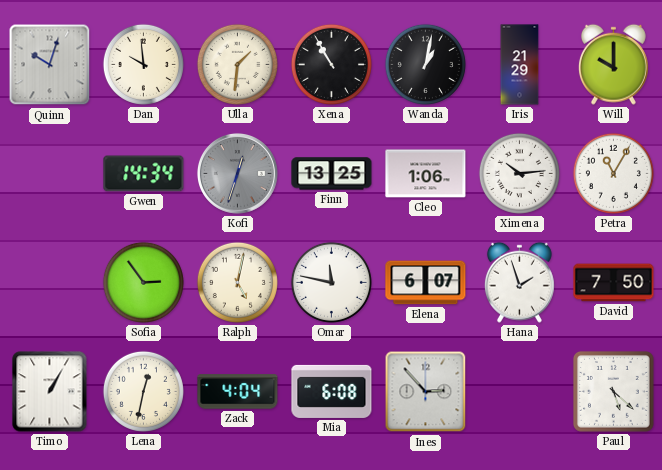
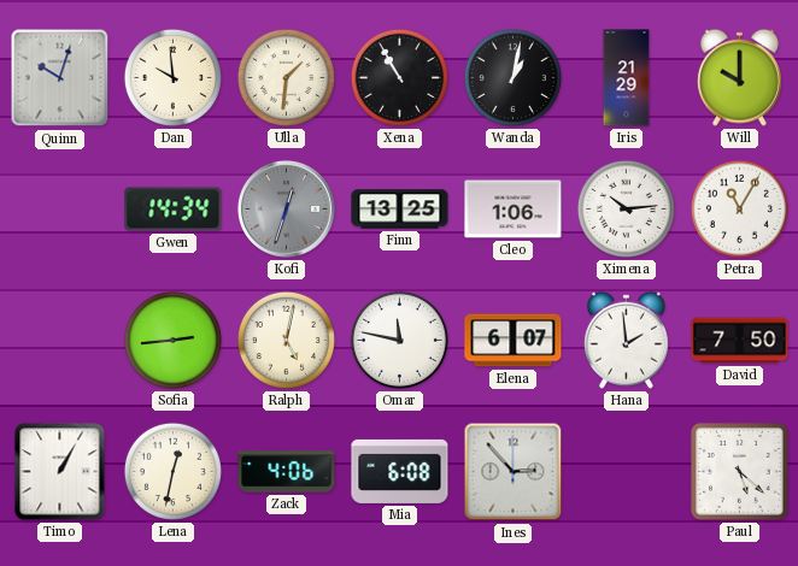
Sofia: 2:54 -> 2:44 (172, 340)
Hana: 1:57 -> 1:59 (626, 340)
Zack: 4:04 -> 4:06 (287, 472)
